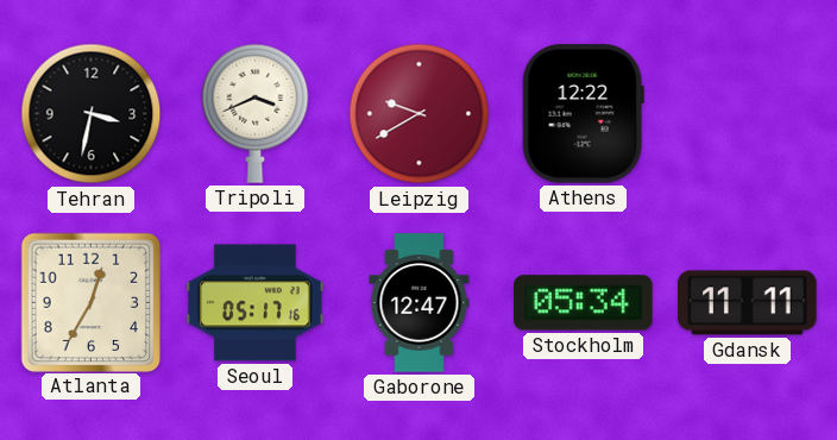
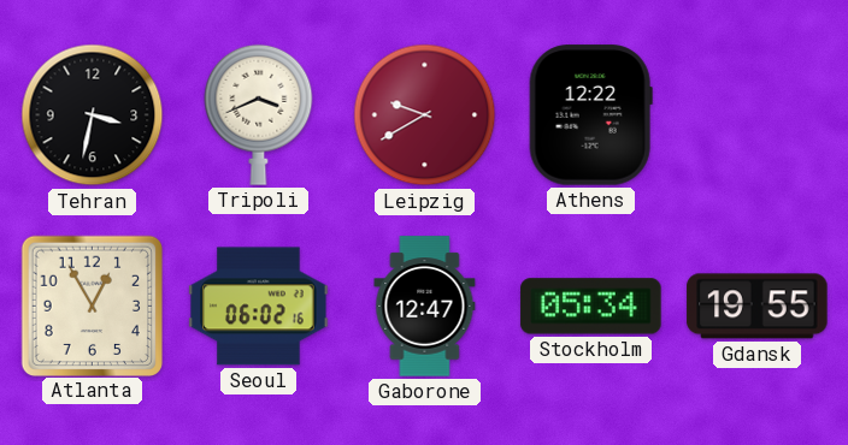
Atlanta: 12:35 -> 12:55 (92, 305)
Seoul: 05:17 -> 06:02 (259, 307)
Gdansk: 11:11 -> 19:55 (758, 307)
